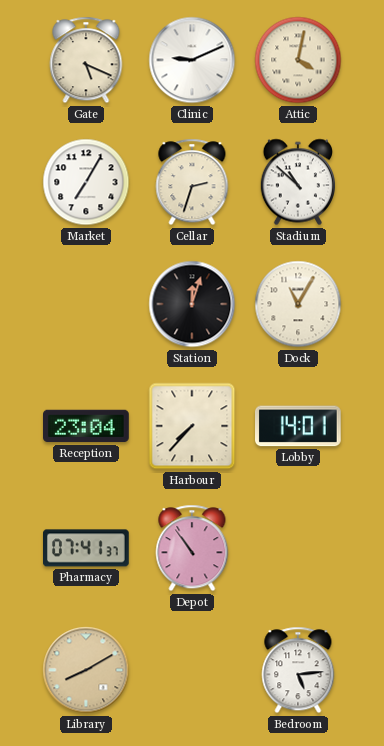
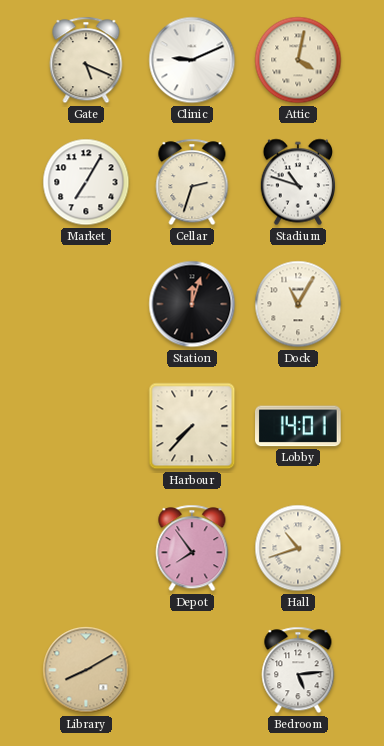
Stadium: 10:52 -> 10:48 (297, 182)
Reception: 23:04 -> none (87, 426)
Pharmacy: 07:41 -> none (87, 548)
Depot: 10:54 -> 7:54 (192, 548)
Hall: none -> 10:42 (298, 548)
